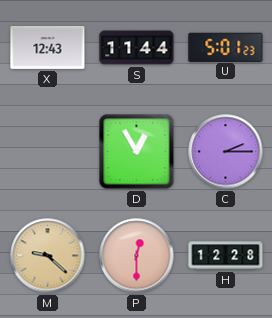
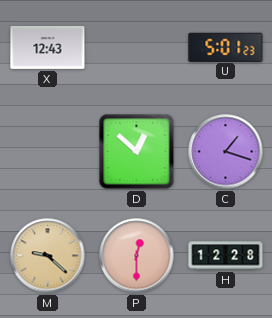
S: 11:44 -> none (137, 48)
D: 12:55 -> 12:52 (137, 152)
C: 2:15 -> 1:18 (226, 152)
